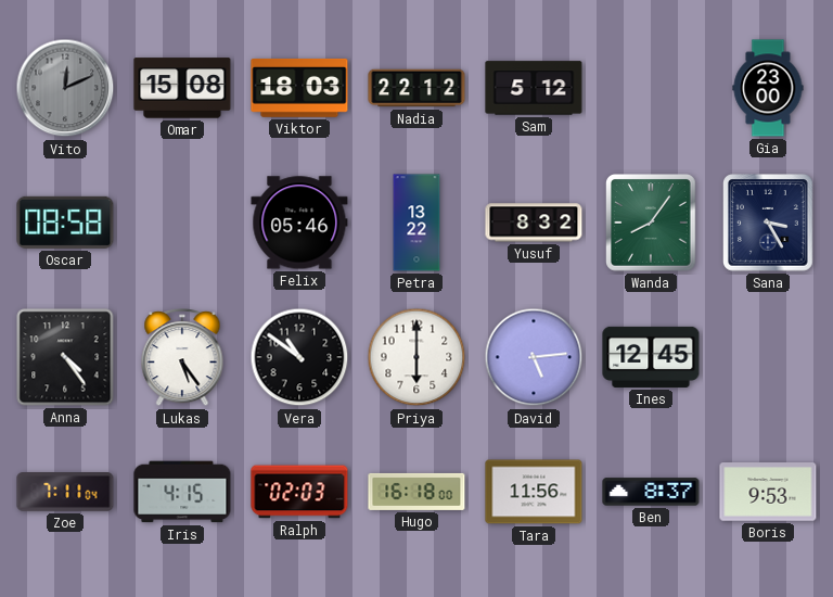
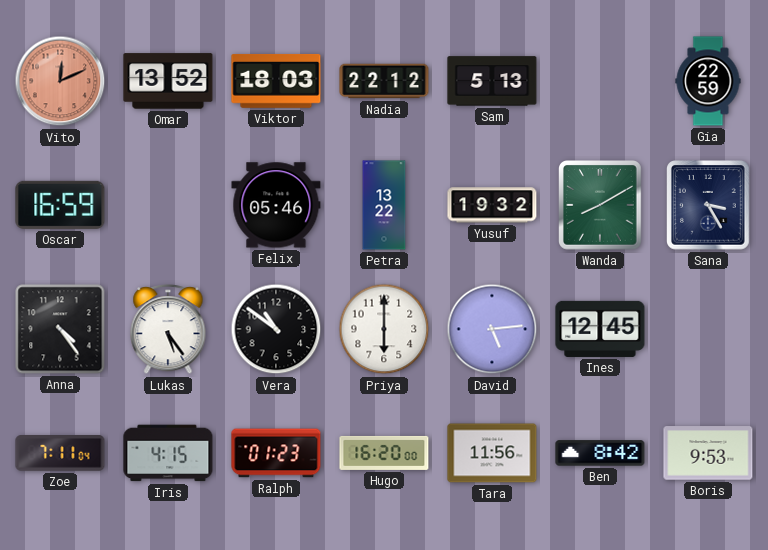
Vito dial: grey -> salmon (60, 81)
Omar: 15:08 -> 13:52 (168, 81)
Sam: 5:12 -> 5:13 (492, 81)
Gia: 23:00 -> 22:59 (708, 81)
Oscar: 08:58 -> 16:59 (60, 205)
Yusuf: 8:32 -> 19:32 (492, 205)
Wanda: 8:06 -> 8:10 (601, 206)
Ralph: 02:03 -> 01:23 (276, 453)
Hugo: 16:18 -> 16:20 (384, 453)
Ben: 8:37 -> 8:42 (600, 453)
